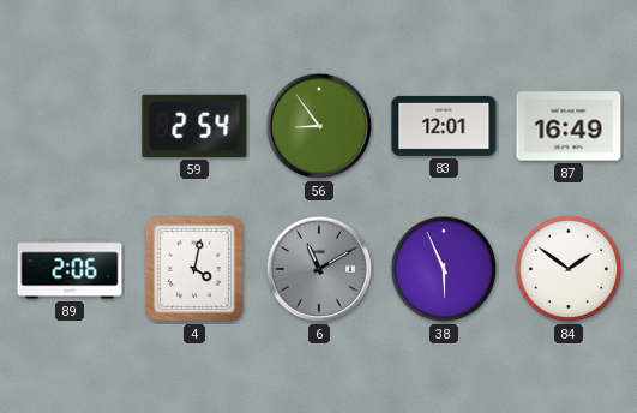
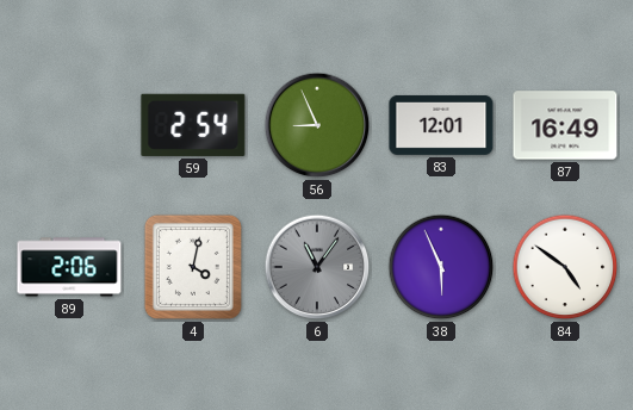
56: 8:54 -> 8:56 (317, 125)
6: 11:10 -> 11:06 (317, 267)
84: 1:51 -> 4:51 (565, 267)
